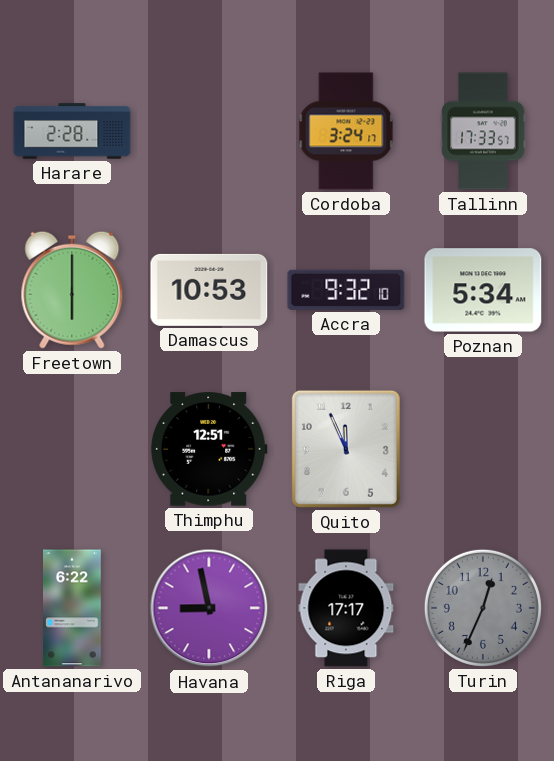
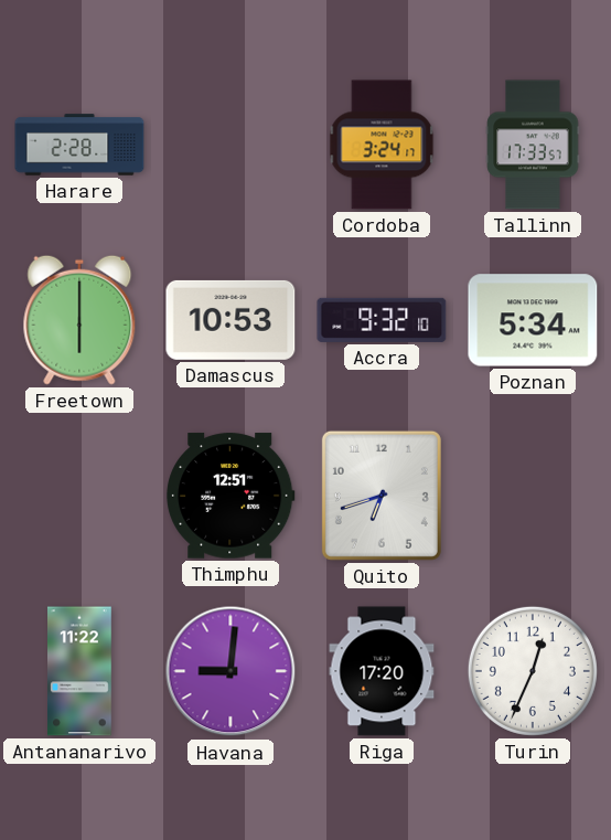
Quito: 11:56 -> 6:42 (382, 496)
Antananarivo: 6:22 -> 11:22 (81, 671)
Havana: 8:58 -> 9:01 (231, 671)
Riga: 17:17 -> 17:20 (382, 671)
Turin dial: grey -> white (533, 671)
